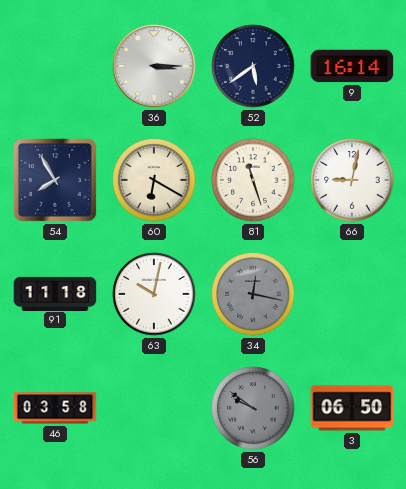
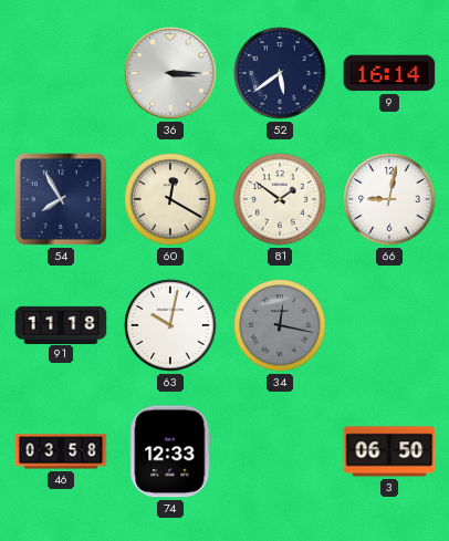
60: 6:20 -> 12:20 (170, 199)
81: 11:27 -> 1:51 (280, 199)
74: none -> 12:33 (170, 451)
56: 9:51 -> none (253, 408)
